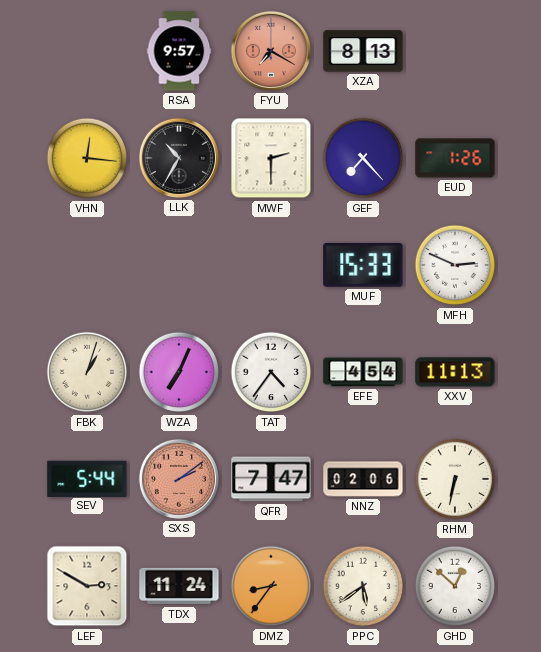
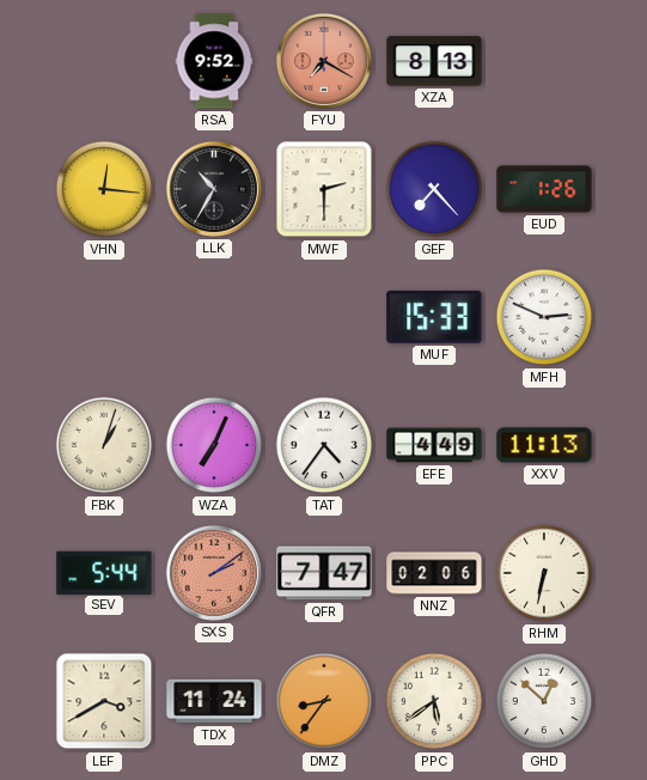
RSA: 9:57 -> 9:52 (214, 61)
EFE: 4:54 -> 4:49 (434, 445)
LEF: 2:50 -> 3:40 (104, 701)
